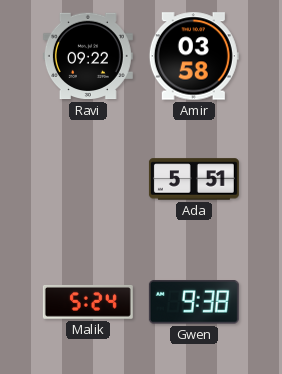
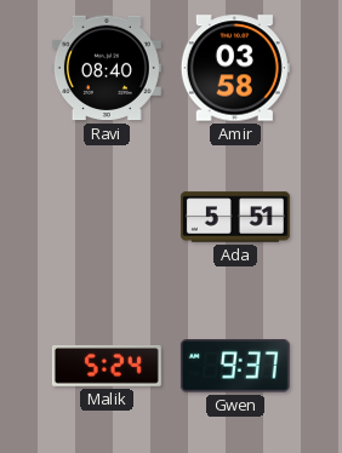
Ravi: 09:22 -> 08:40 (107, 68)
Gwen: 9:38 -> 9:37 (235, 367)
